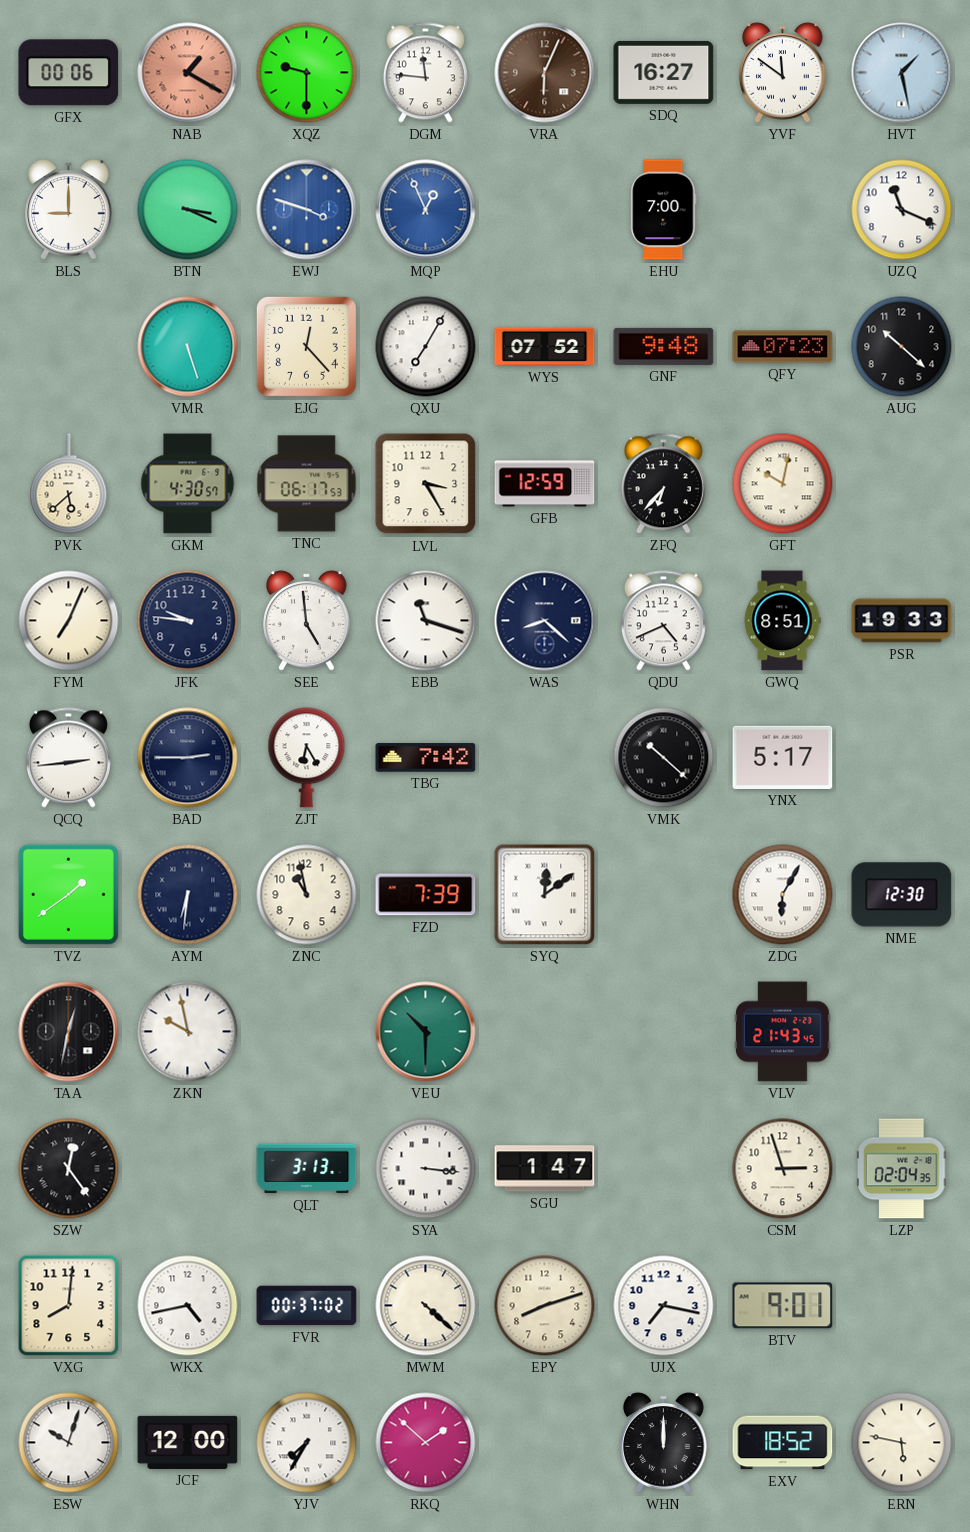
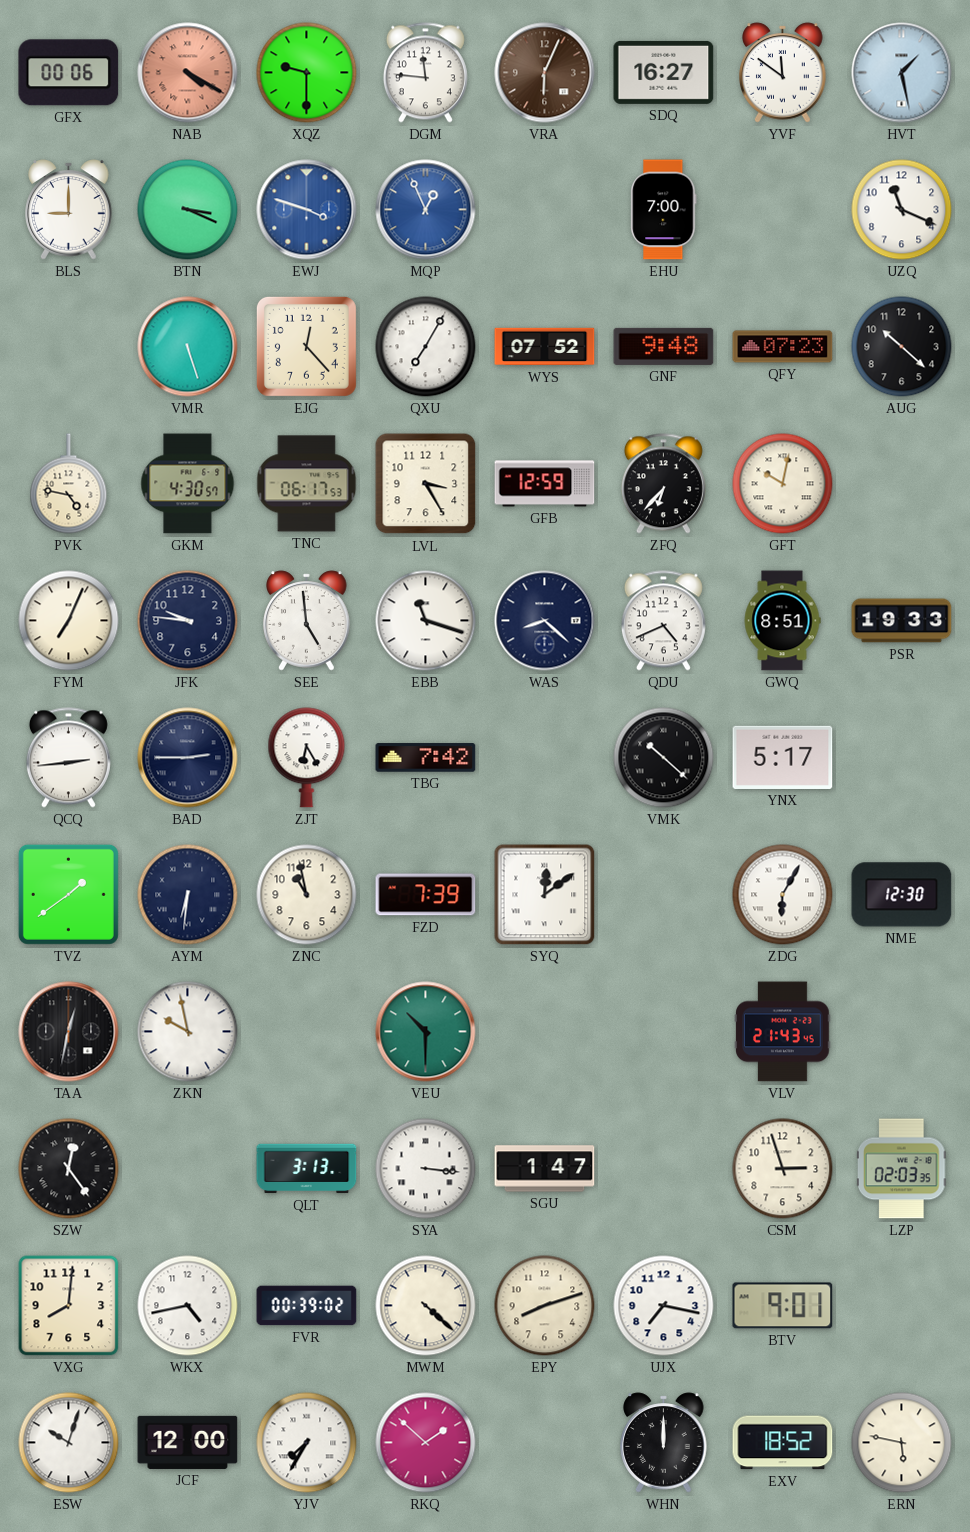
NAB: 1:20 -> 4:20 (188, 73)
PVK: 5:38 -> 4:47 (69, 484)
LZP: 02:04 -> 02:03 (901, 1169)
FVR: 00:37 -> 00:39 (307, 1306)
